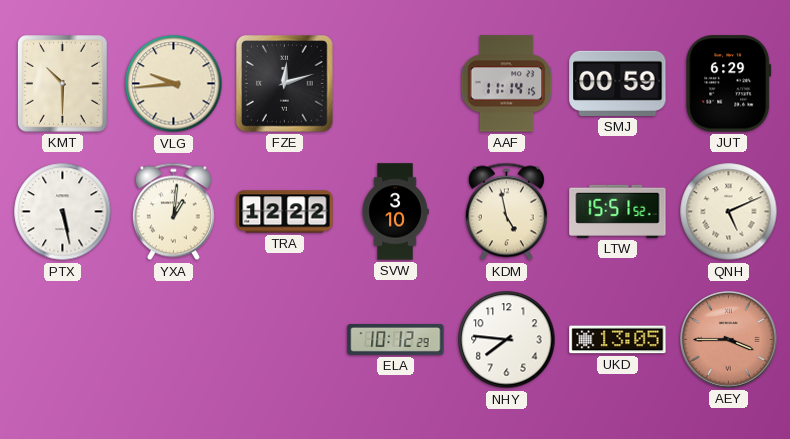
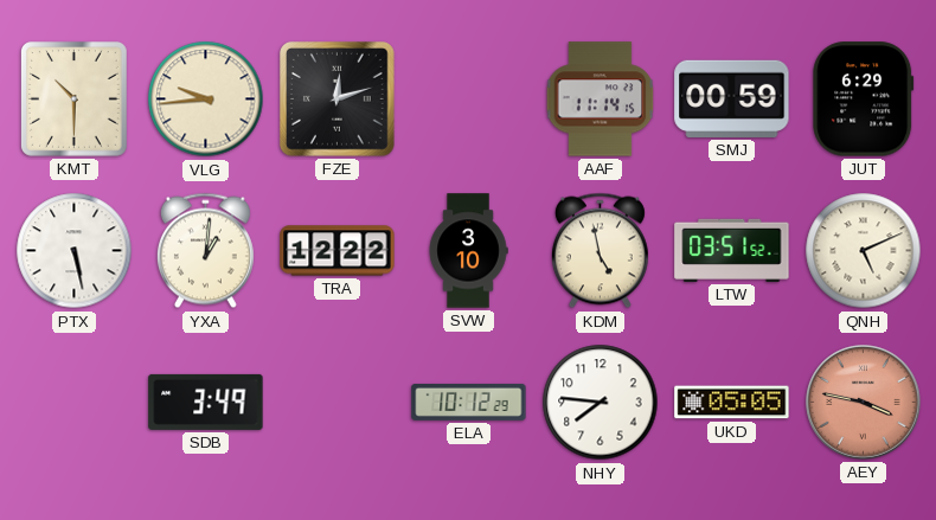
LTW: 15:51 -> 03:51 (732, 250)
SDB: none -> 3:49 (206, 402)
UKD: 13:05 -> 05:05 (732, 403)
AEY: 3:45 -> 3:47 (864, 403)
